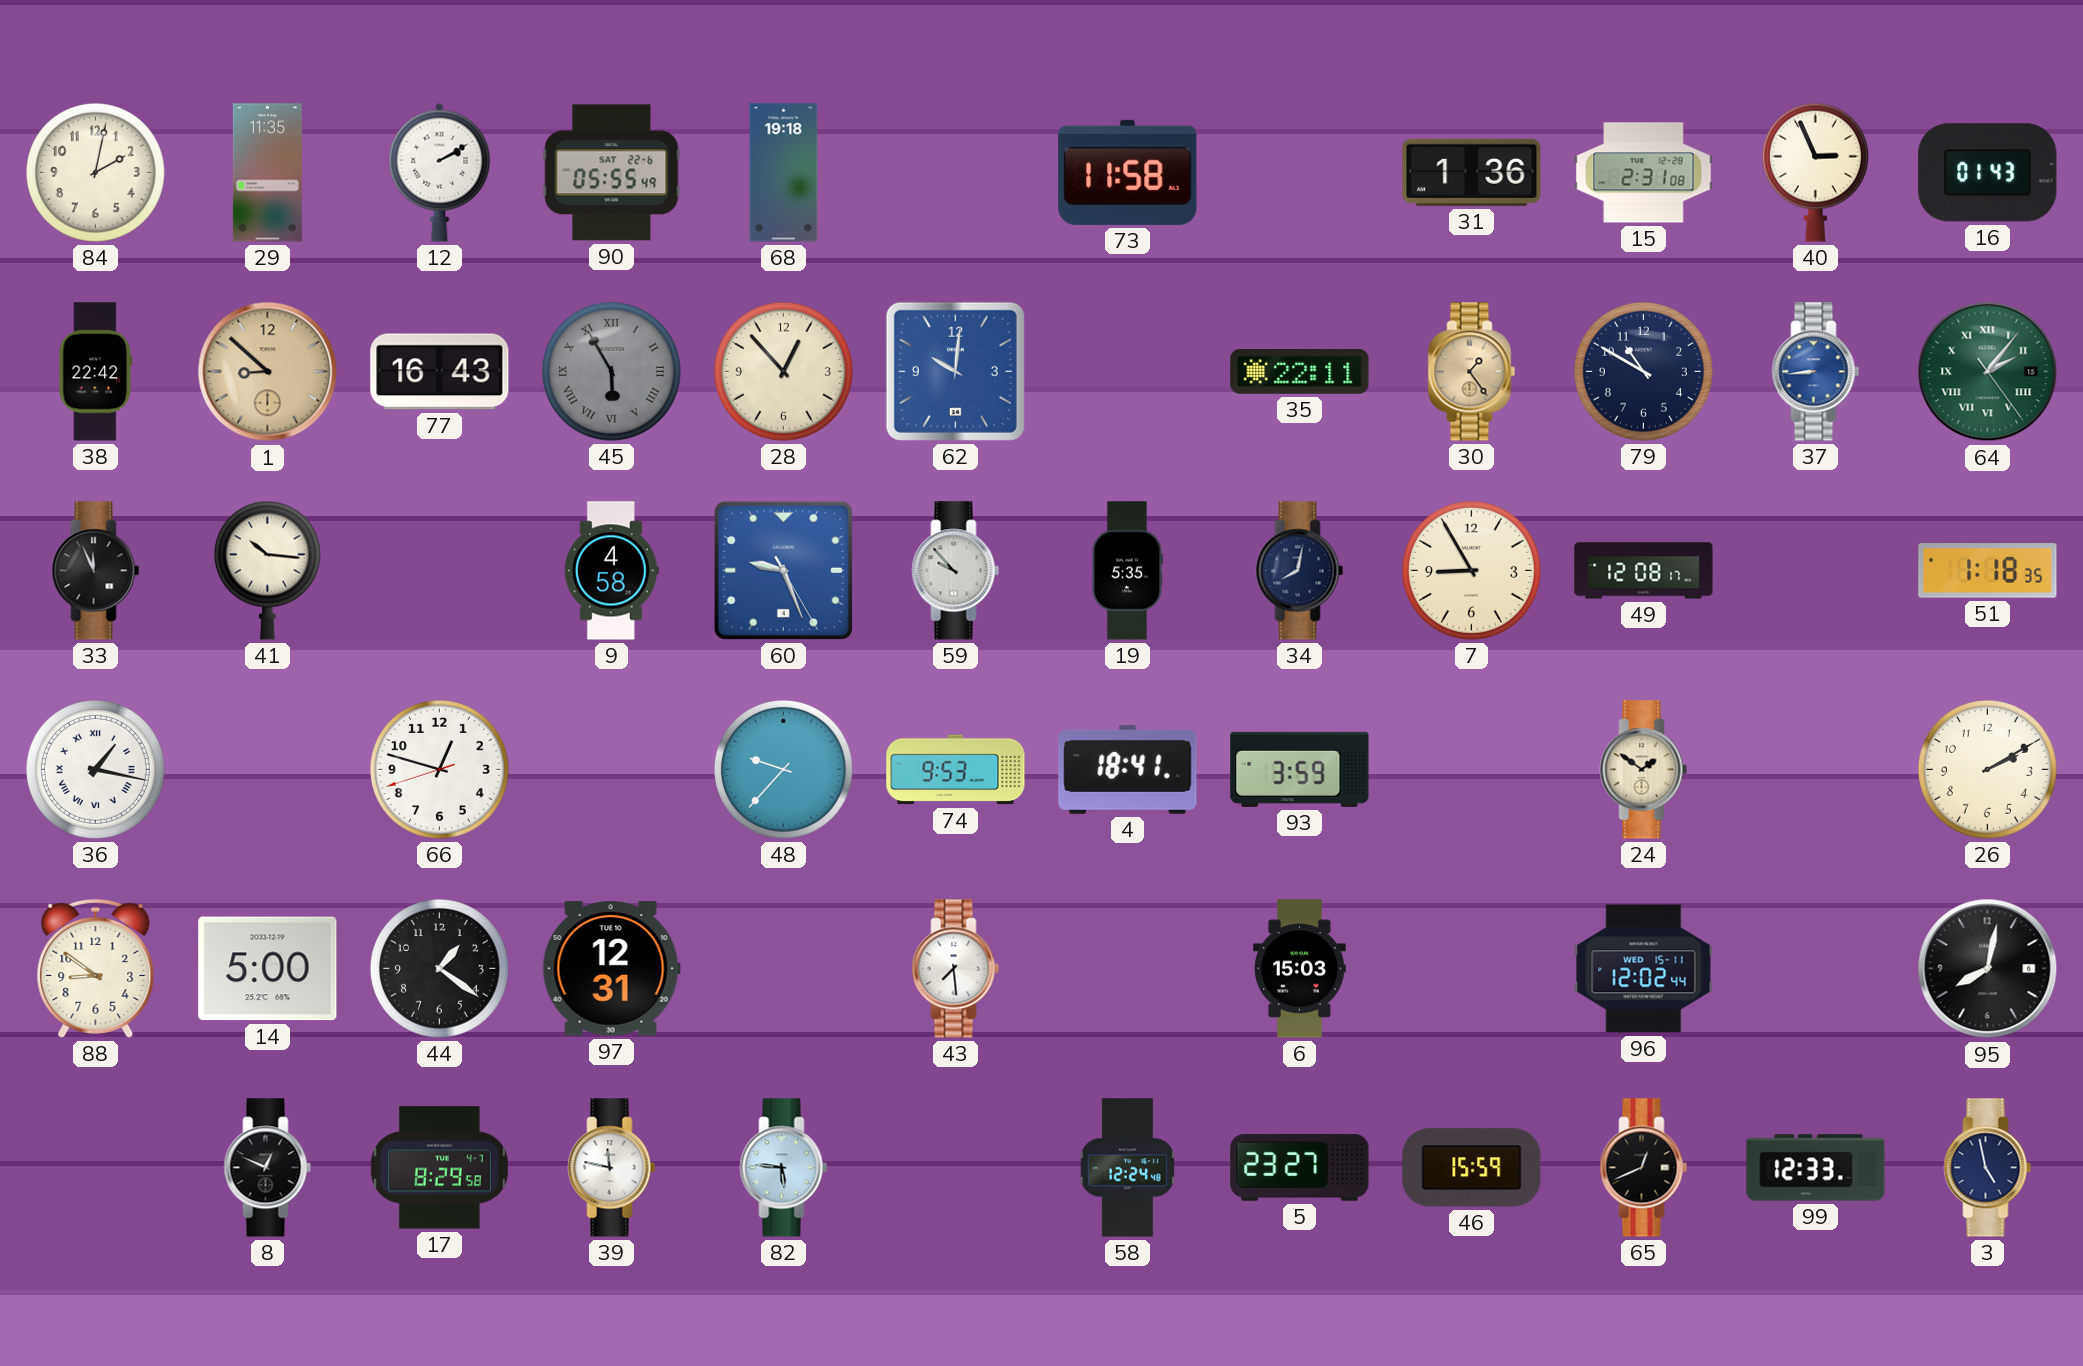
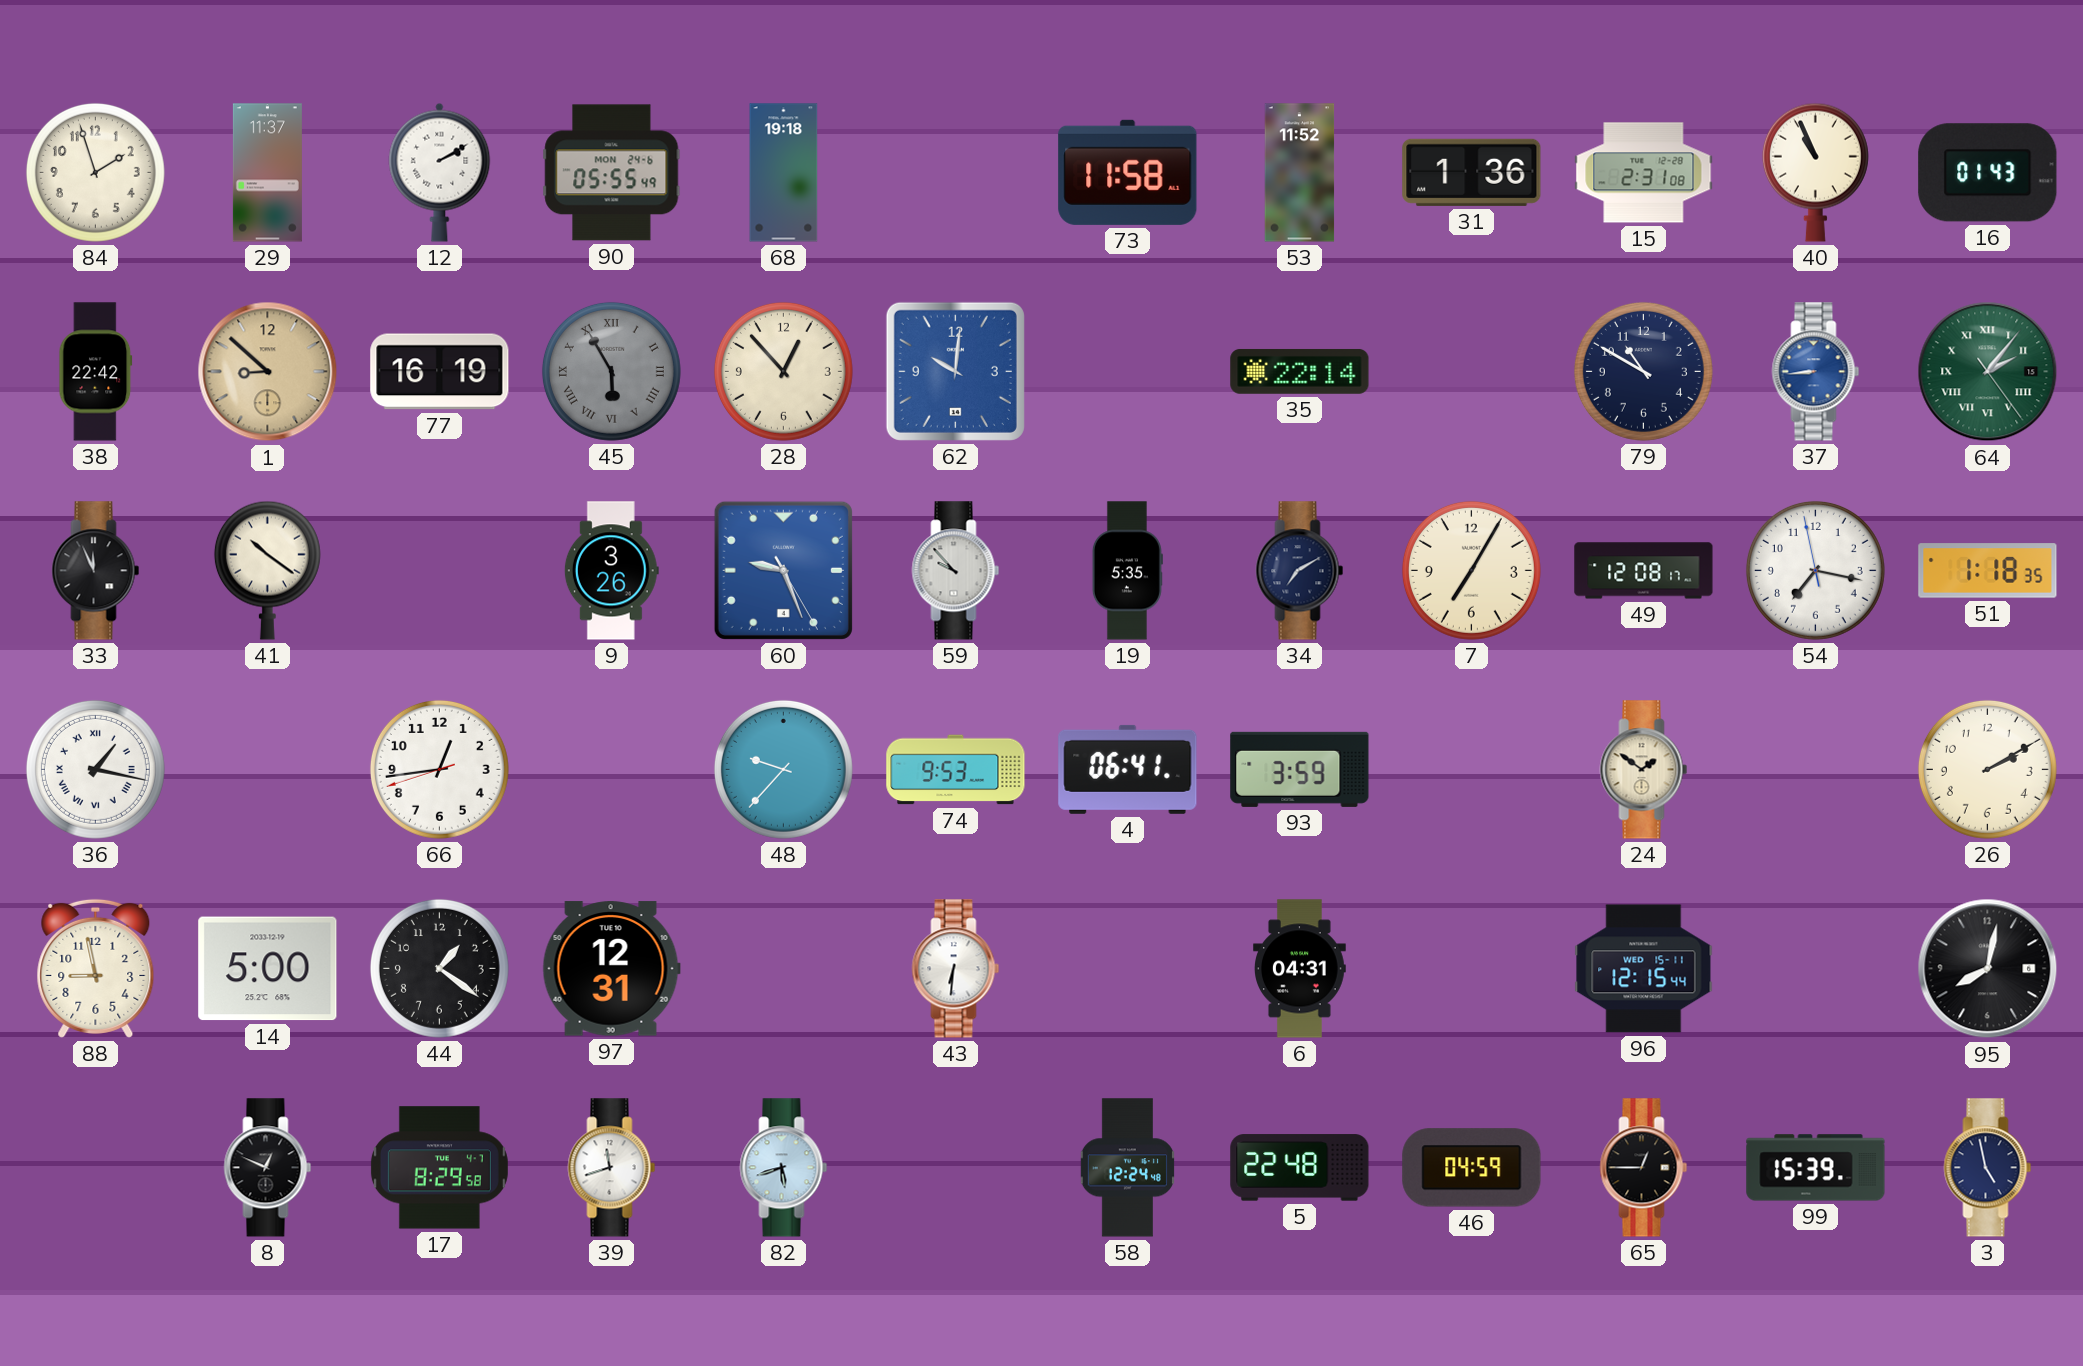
84: 2:02 -> 1:57 (95, 172)
29: 11:35 -> 11:37 (267, 173)
90 date: SAT 22-6 -> MON 24-6 (612, 173)
53: none -> 11:52 (1300, 173)
40: 2:56 -> 10:56 (1815, 172)
77: 16:43 -> 16:19 (440, 372)
35: 22:11 -> 22:14 (1300, 372)
30: 1:24 -> none (1472, 372)
41: 10:16 -> 10:21 (267, 570)
9: 4:58 -> 3:26 (611, 571)
34: 8:02 -> 7:10 (1300, 571)
7: 8:55 -> 7:05 (1471, 570)
54: none -> 7:16 (1815, 570)
66: 12:47 -> 12:43 (439, 769)
4: 18:41 -> 06:41 (1128, 769)
88: 8:51 -> 8:58 (96, 968)
43: 7:29 -> 6:31 (956, 969)
6: 15:03 -> 04:31 (1300, 969)
96: 12:02 -> 12:15 (1644, 969)
39: 11:47 -> 11:42 (612, 1168)
82: 5:46 -> 5:42 (784, 1168)
5: 23:27 -> 22:48 (1300, 1168)
46: 15:59 -> 04:59 (1472, 1168)
65: 12:41 -> 12:45 (1644, 1168)
99: 12:33 -> 15:39 (1816, 1168)
